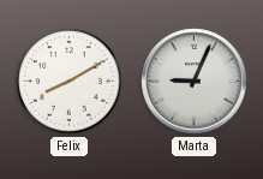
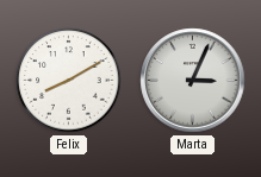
Marta: 9:04 -> 3:04 (193, 81)
